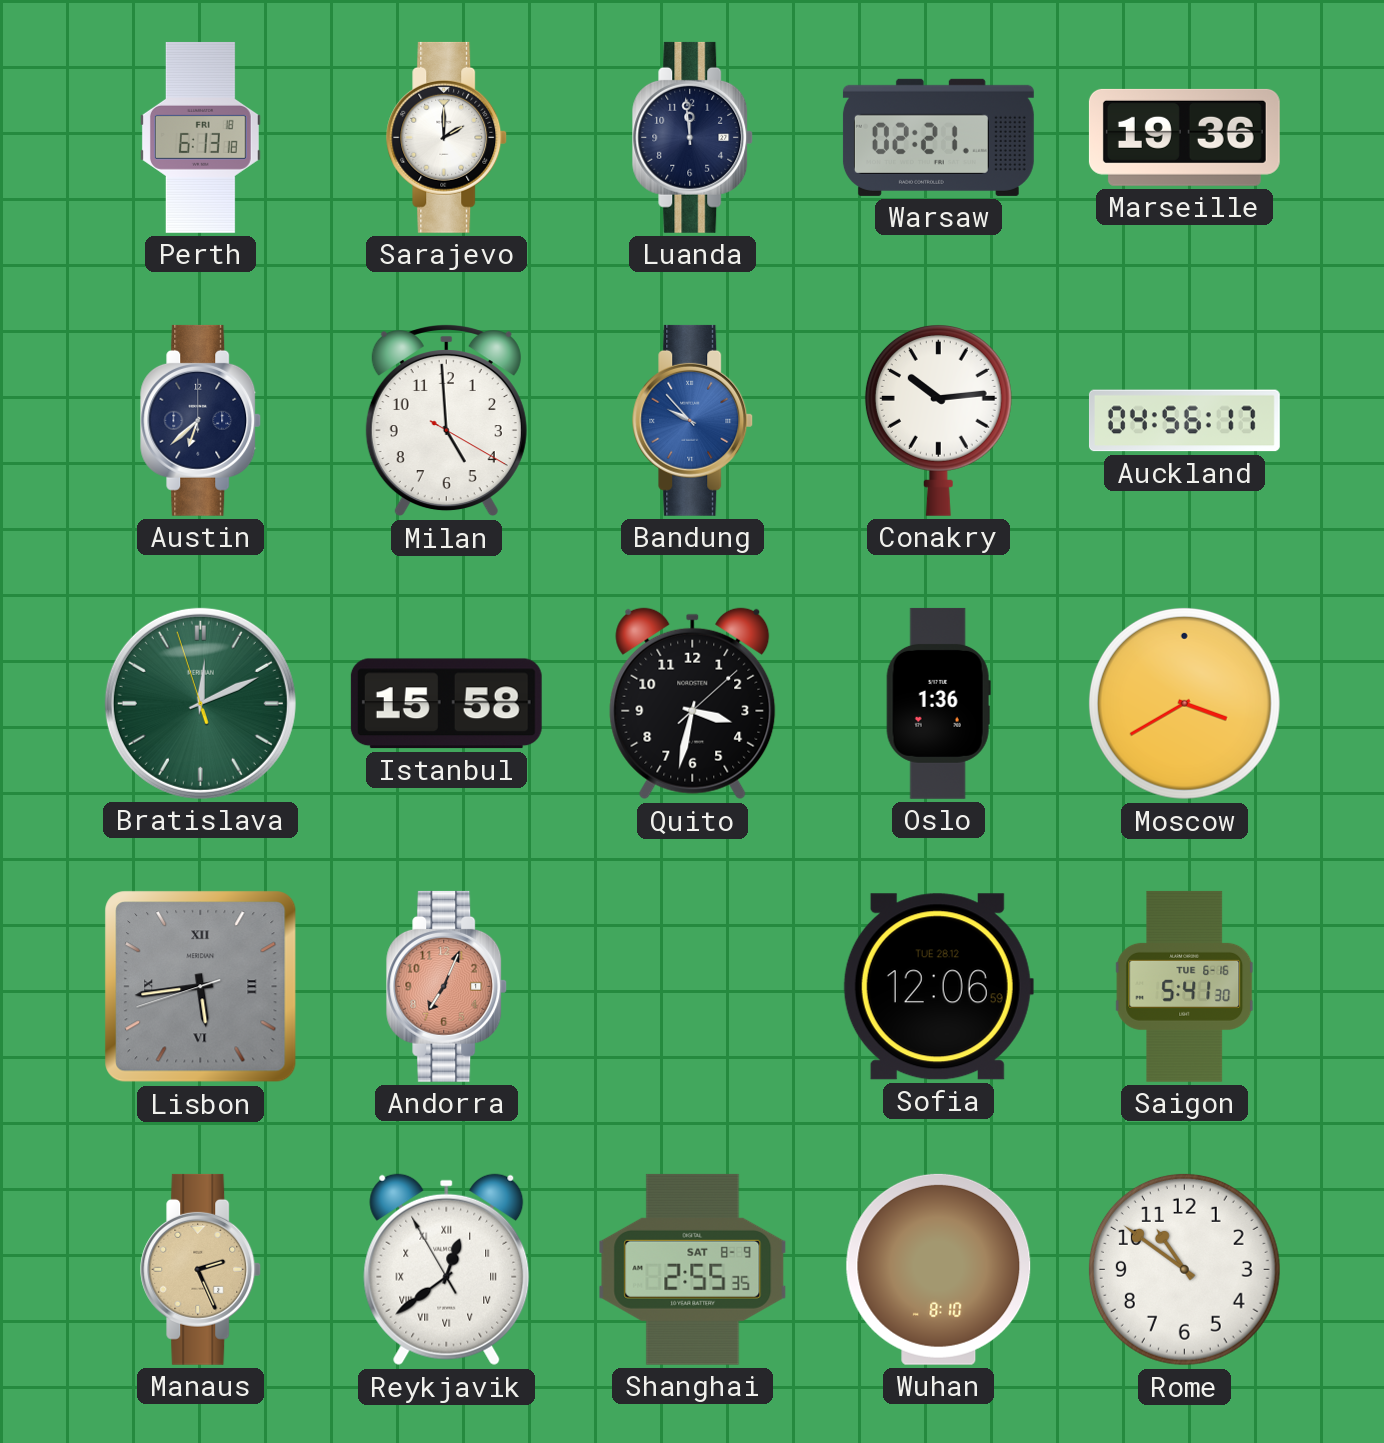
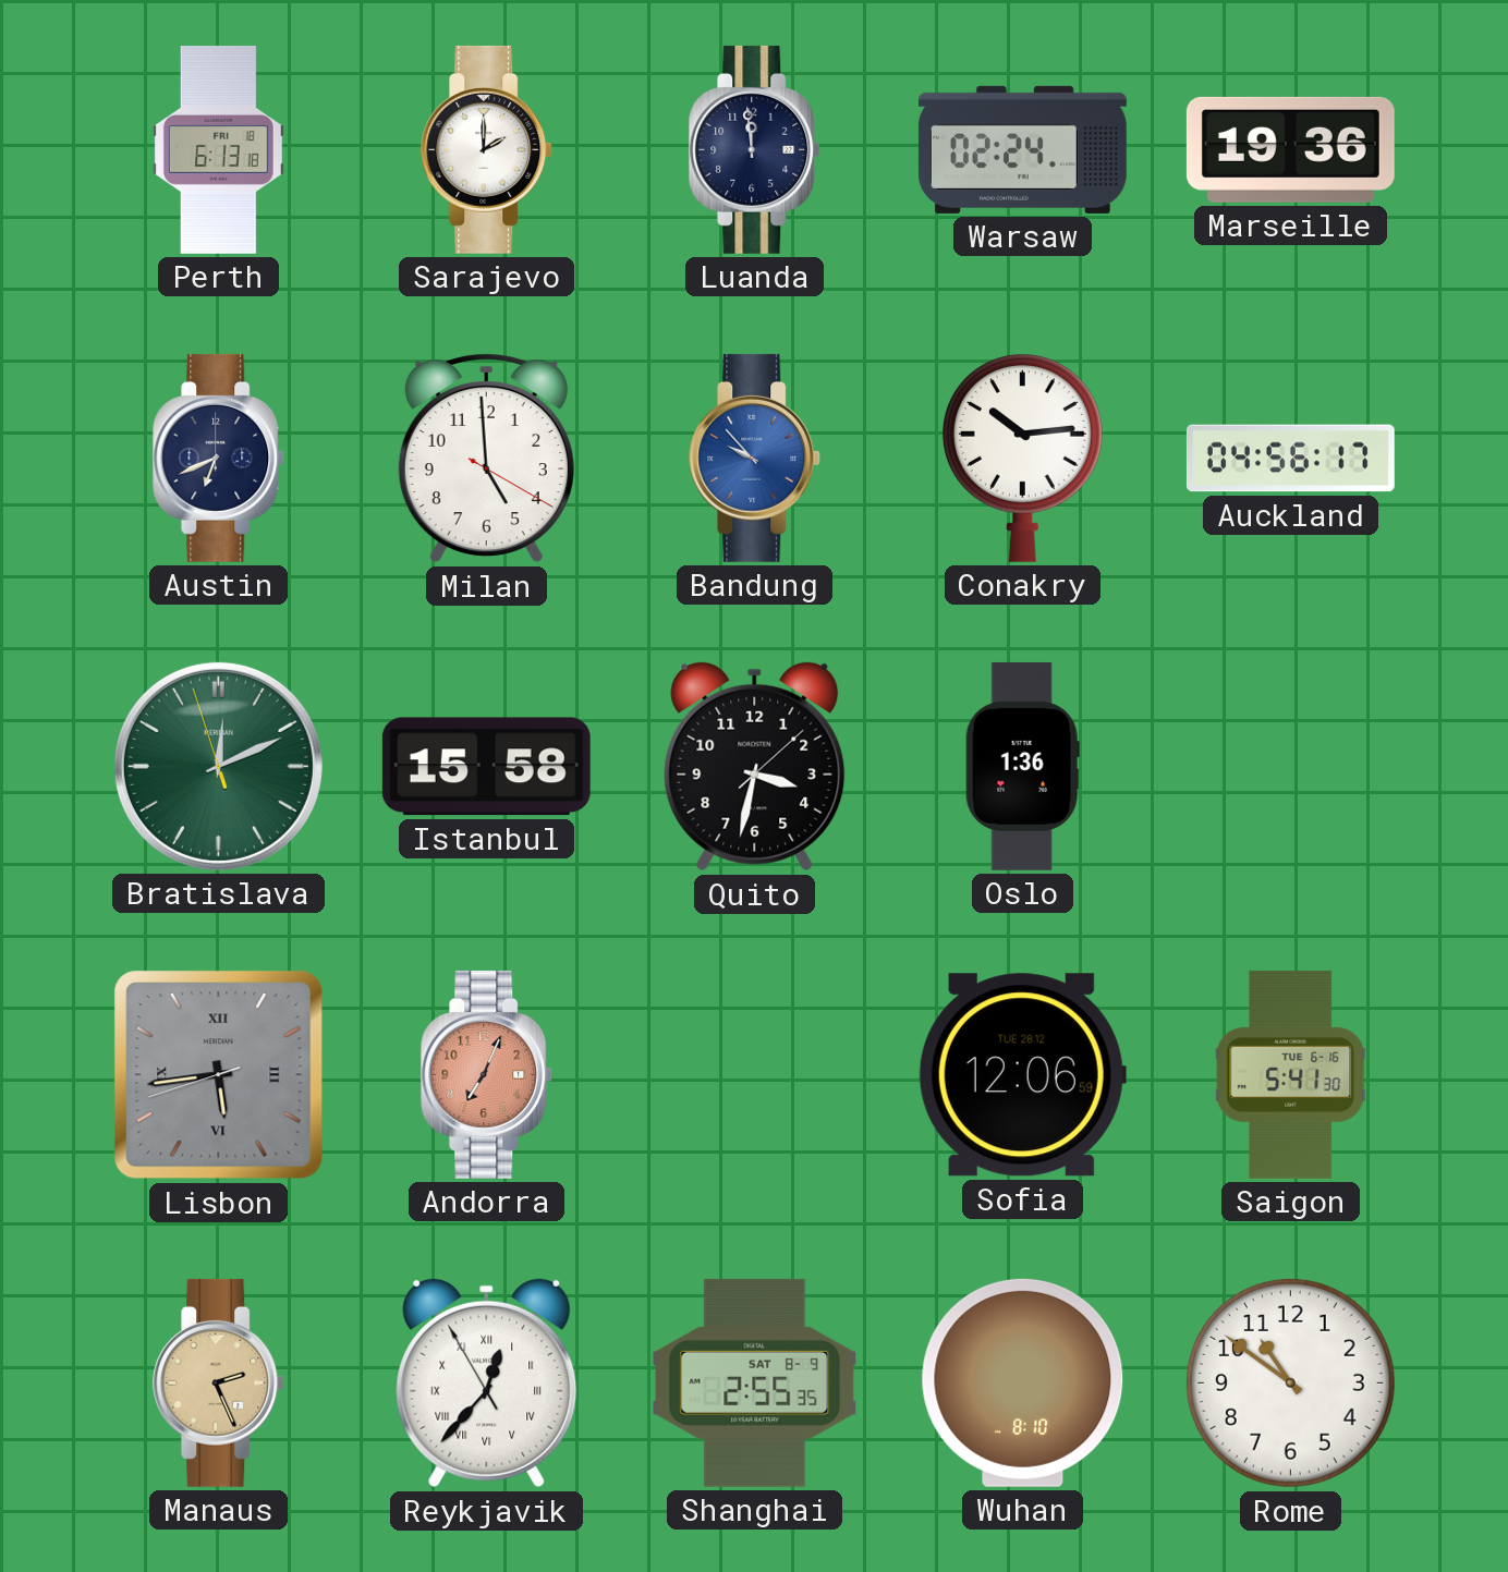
Warsaw: 02:21 -> 02:24 (1022, 149)
Austin: 6:38 -> 6:41 (219, 458)
Moscow: 3:40 -> none (1184, 703)
Reykjavik: 12:38 -> 12:36 (487, 1384)
